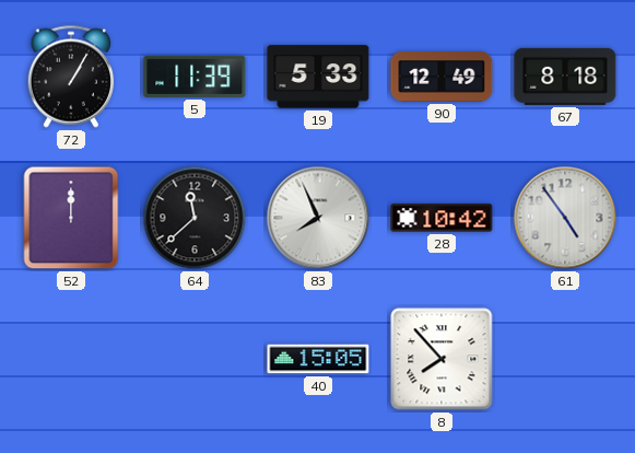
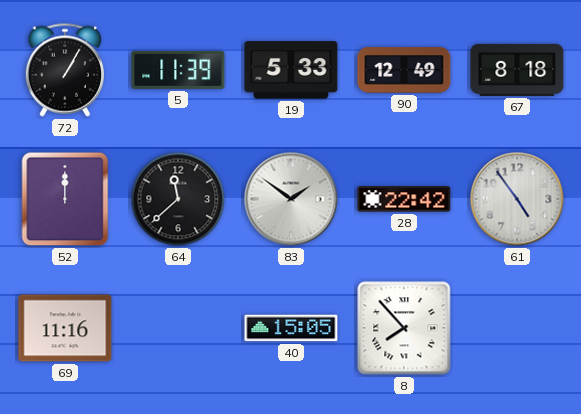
83: 7:56 -> 1:51 (291, 199)
28: 10:42 -> 22:42 (404, 199)
69: none -> 11:16 (65, 328)
